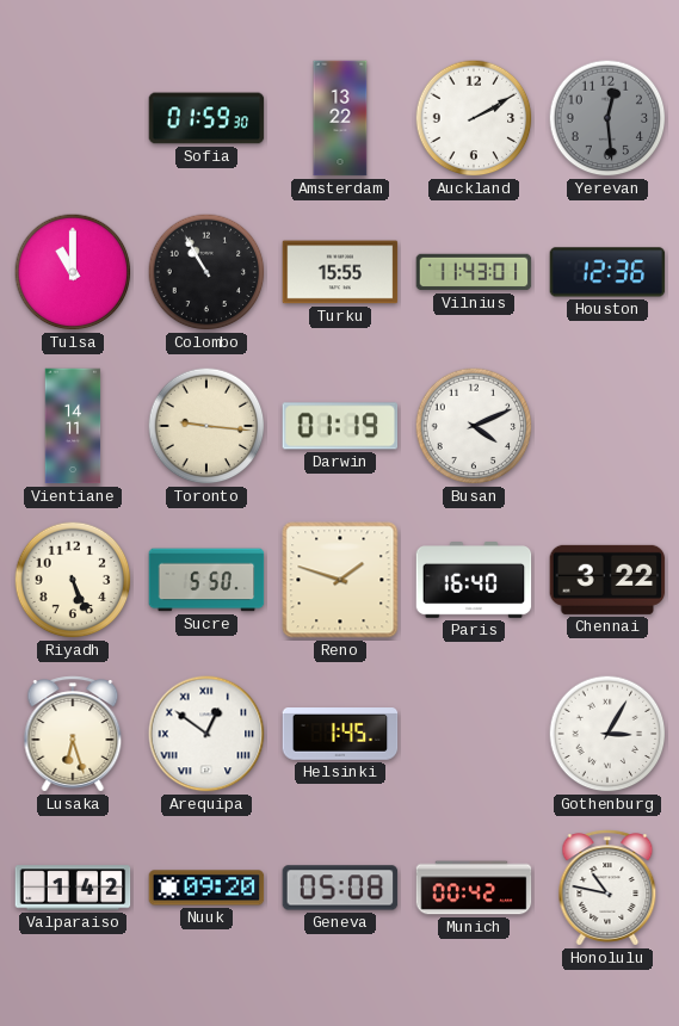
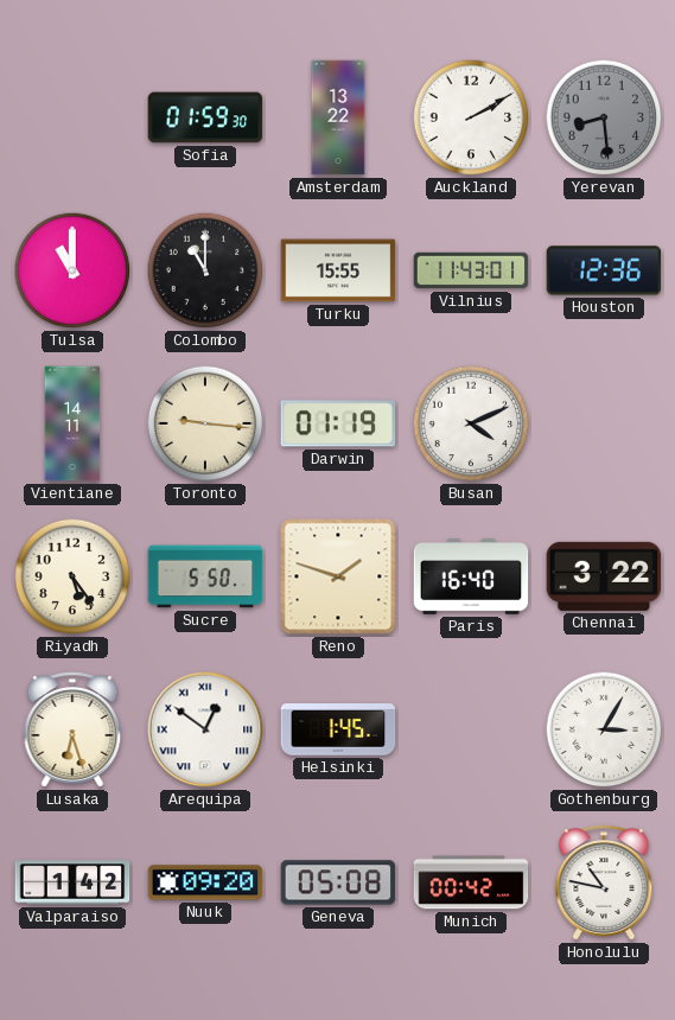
Yerevan: 12:29 -> 8:29 (604, 117)
Colombo: 10:55 -> 11:00 (205, 270)
Riyadh: 5:26 -> 5:24 (72, 576)
